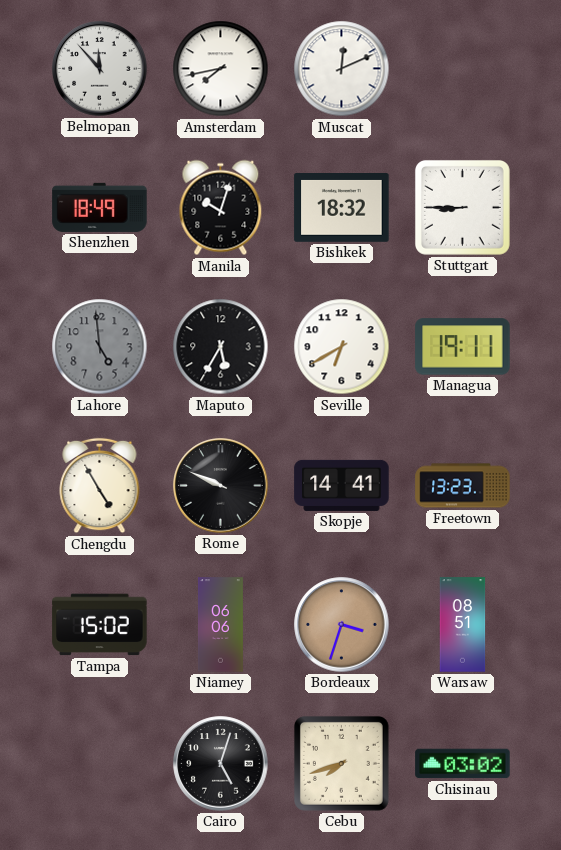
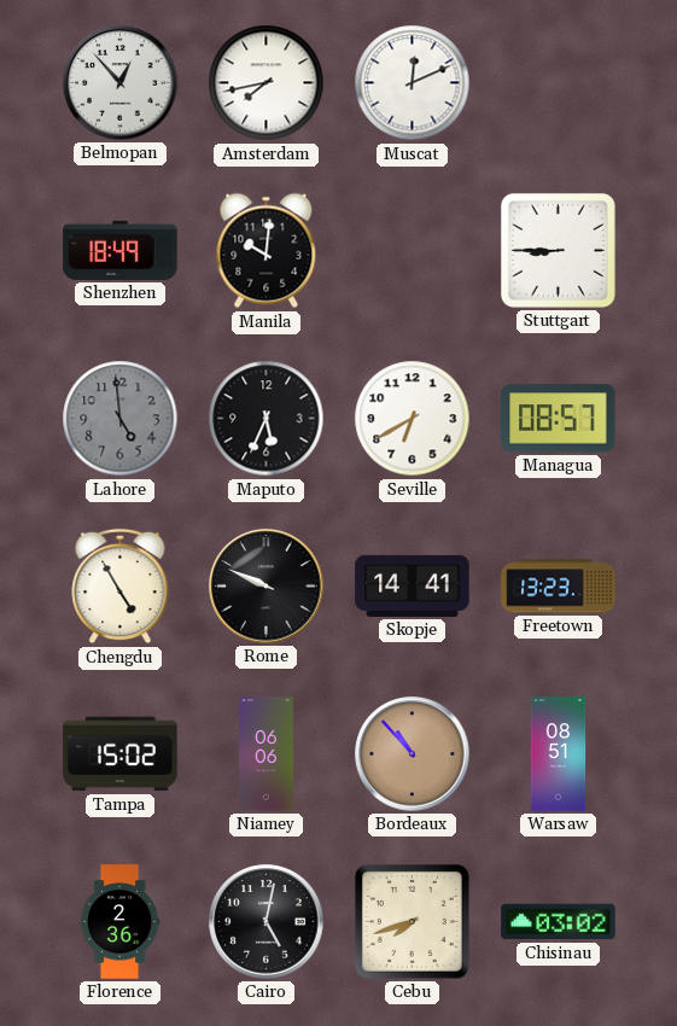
Belmopan: 11:53 -> 12:53 (121, 83)
Manila: 10:03 -> 10:01 (267, 251)
Bishkek: 18:32 -> none (342, 208)
Maputo: 5:35 -> 5:34 (267, 419)
Managua: 19:11 -> 08:57 (559, 419)
Bordeaux: 3:33 -> 10:53 (413, 754)
Florence: none -> 2:36 (119, 922)
Cairo: 5:03 -> 5:02 (267, 922)
